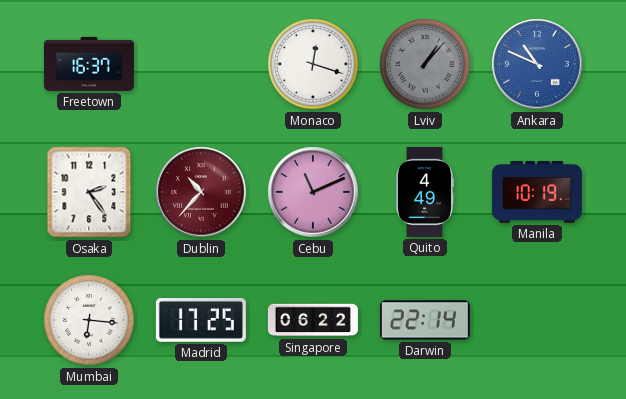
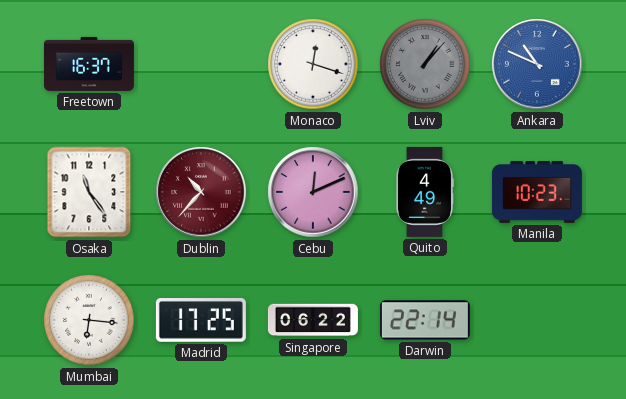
Osaka: 2:24 -> 11:24 (89, 192)
Cebu: 11:11 -> 12:11 (313, 192)
Manila: 10:19 -> 10:23 (537, 192)
